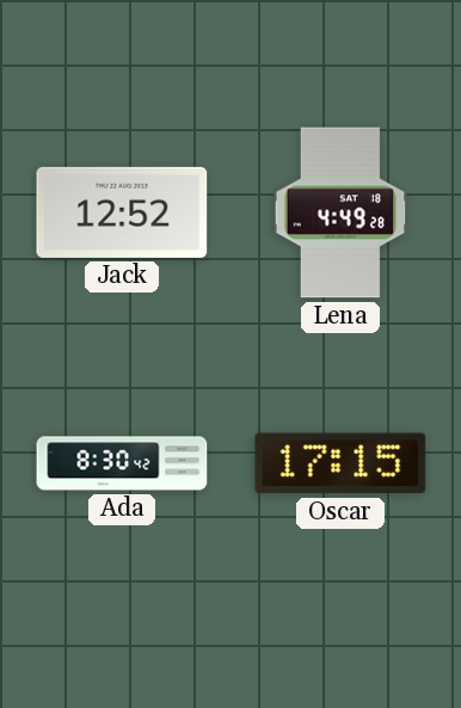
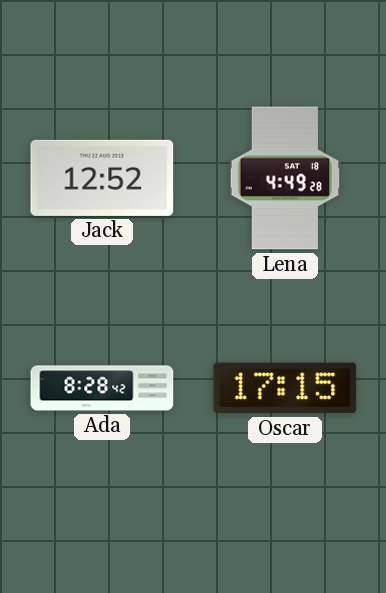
Ada: 8:30 -> 8:28 (102, 388)
